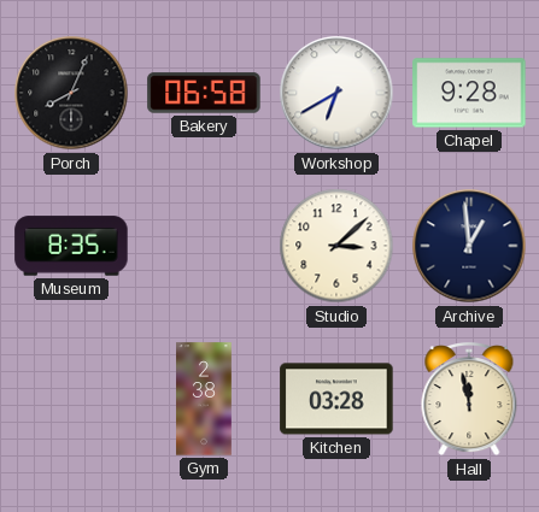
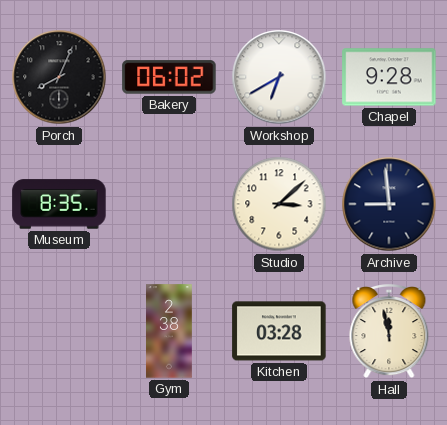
Bakery: 06:58 -> 06:02 (169, 77)
Archive: 12:59 -> 8:59 (389, 204)
